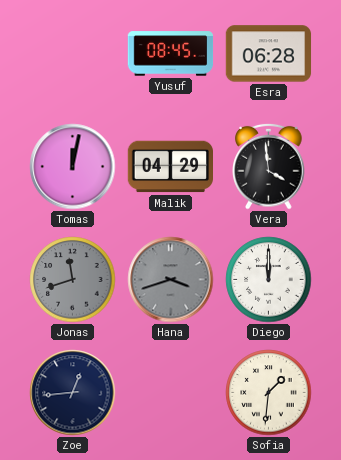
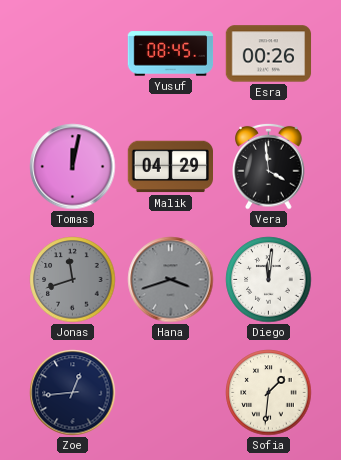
Esra: 06:28 -> 00:26 (269, 54)
Diego: 12:00 -> 12:01 (269, 280)
